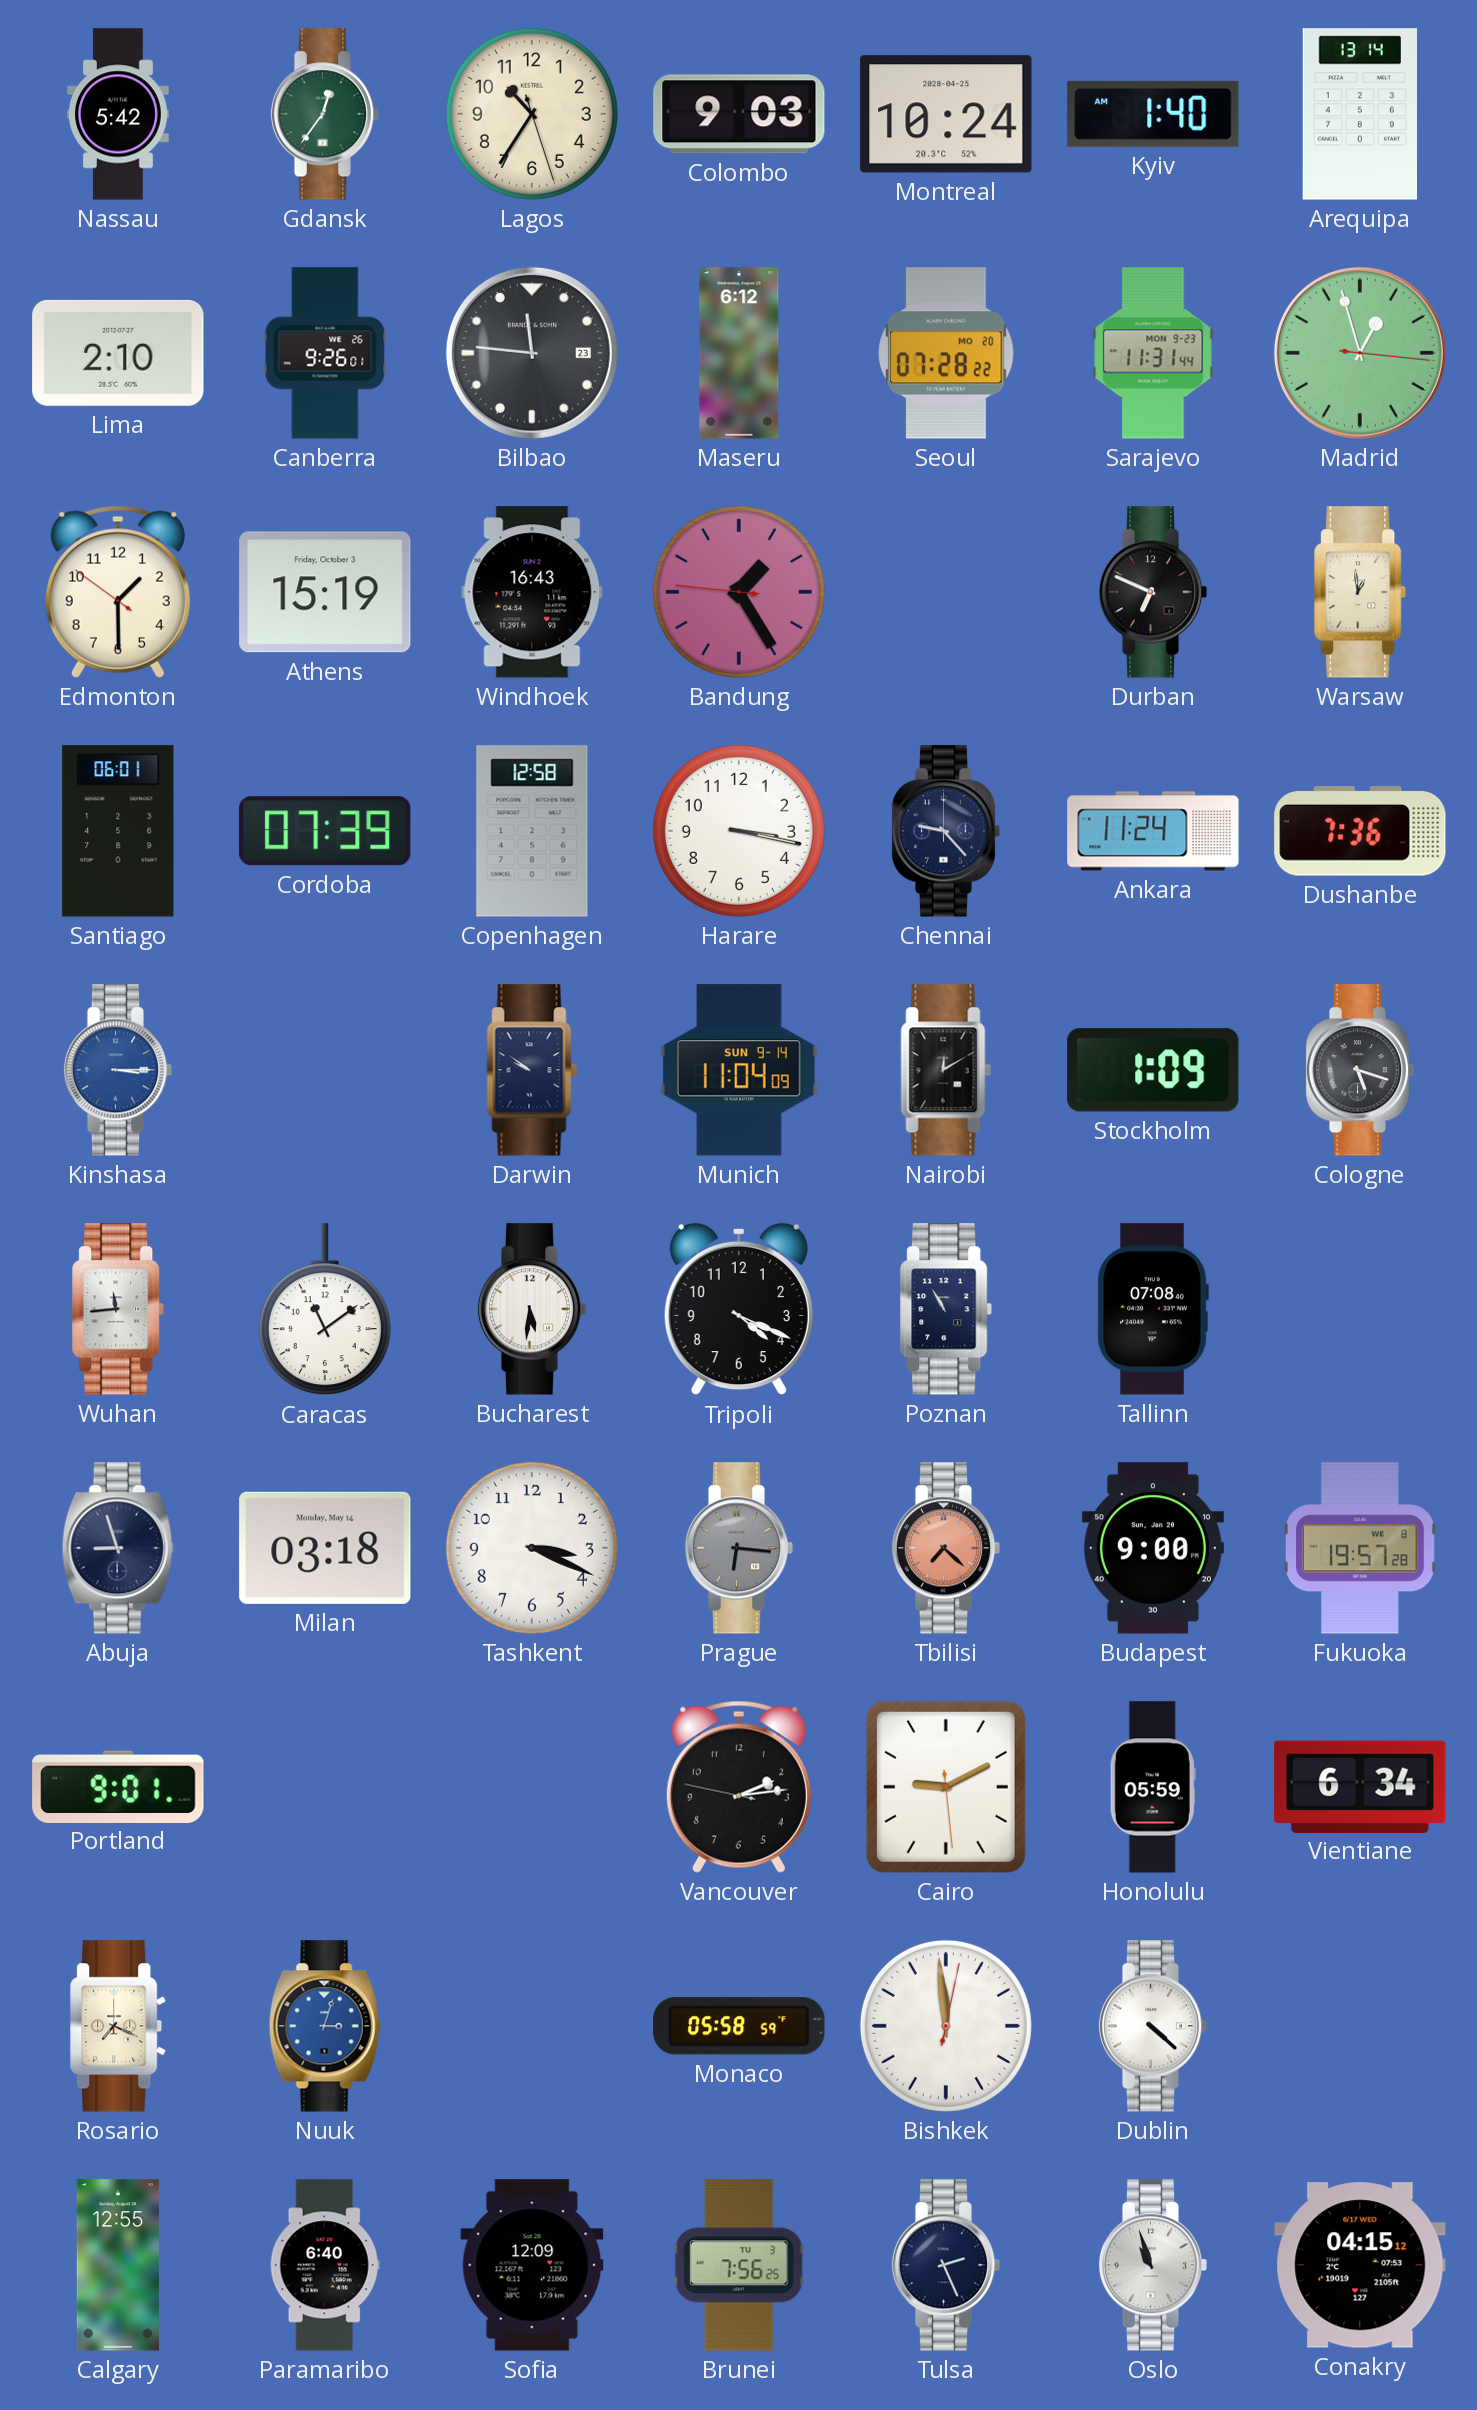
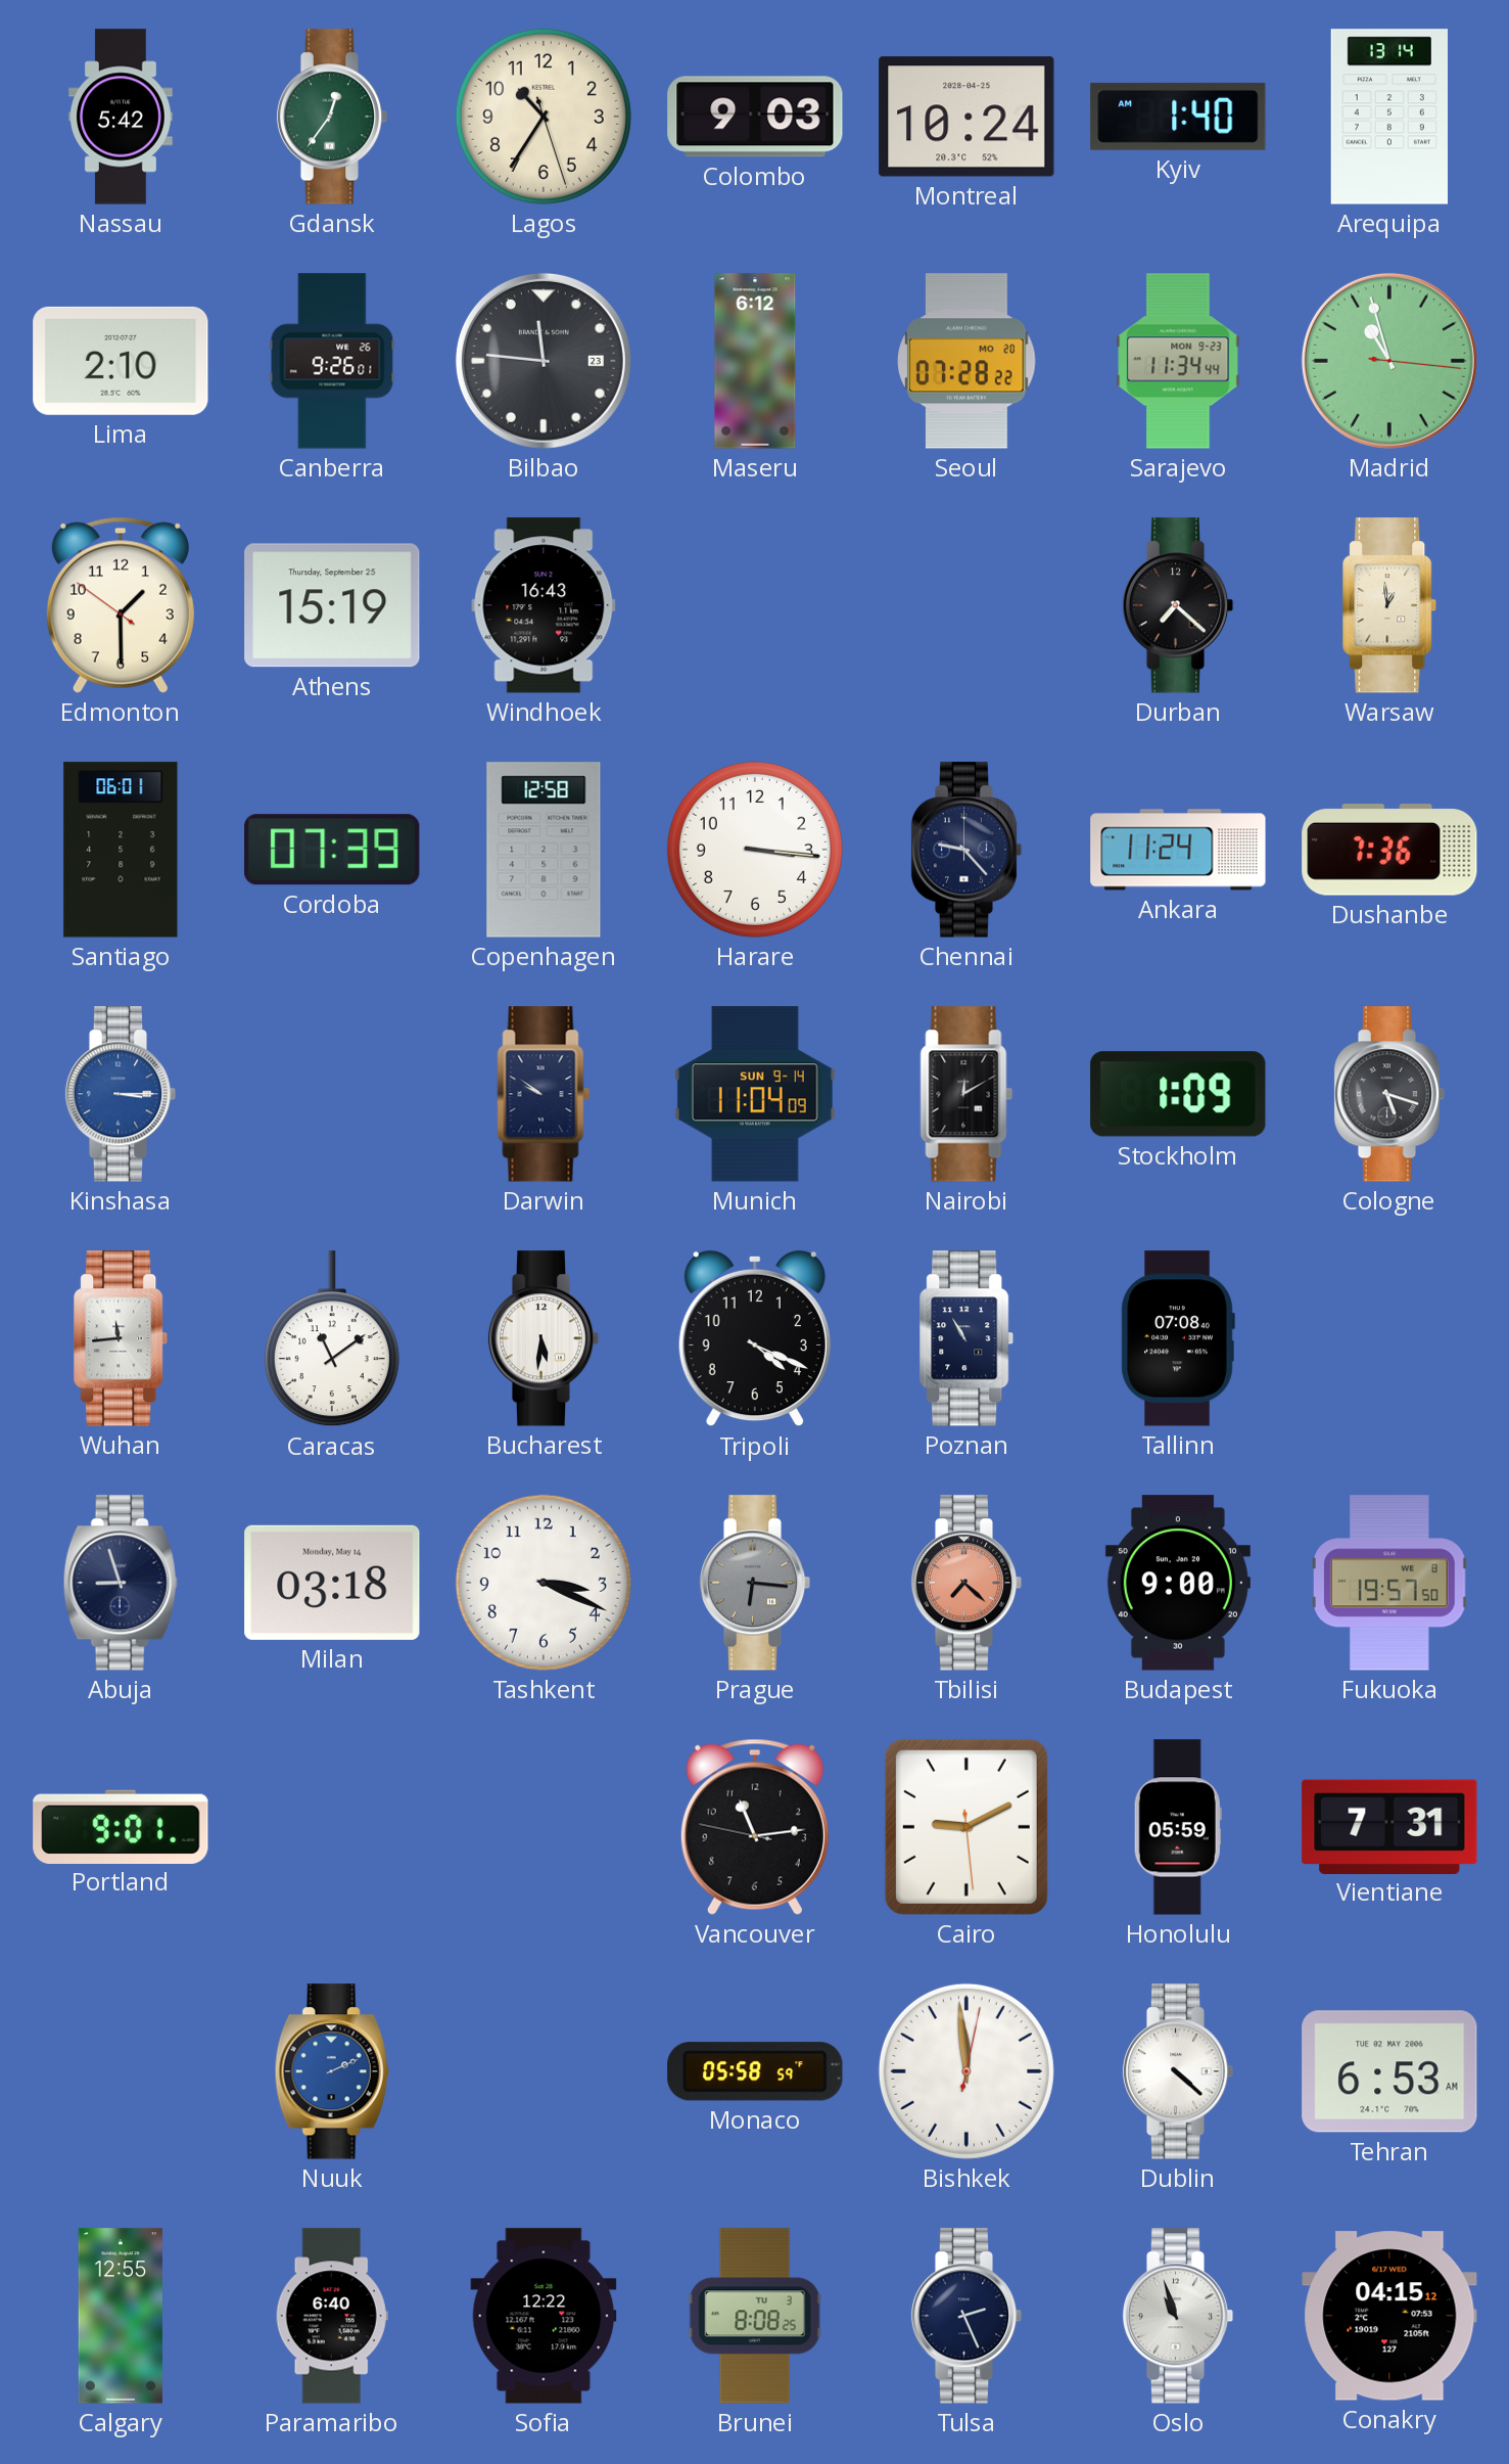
Sarajevo: 11:31 -> 11:34 (1178, 361)
Madrid: 12:57 -> 10:57 (1389, 361)
Athens date: Friday, October 3 -> Thursday, September 25 (332, 605)
Bandung: 1:24 -> none (739, 592)
Durban: 6:49 -> 7:22 (1178, 605)
Harare: 3:17 -> 3:16 (755, 850)
Fukuoka: 19:57:28 -> 19:57:50 (1389, 1583)
Vancouver: 2:13 -> 11:13 (755, 1827)
Vientiane: 6:34 -> 7:31 (1389, 1826)
Rosario: 7:19 -> none (119, 2026)
Nuuk: 3:03 -> 2:11 (332, 2071)
Tehran: none -> 6:53 (1389, 2071)
Sofia: 12:09 -> 12:22 (544, 2316)
Brunei: 7:56 -> 8:08 (755, 2316)
